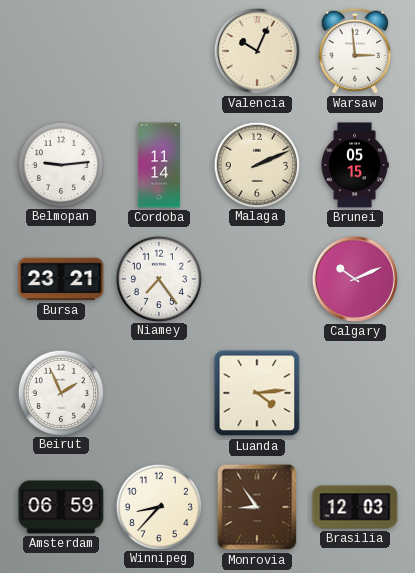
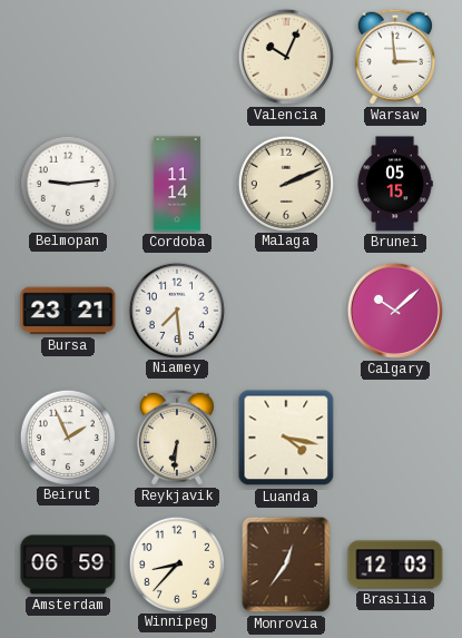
Niamey: 7:24 -> 7:29 (176, 310)
Calgary: 10:11 -> 10:08 (395, 311)
Reykjavik: none -> 6:31 (177, 438)
Luanda: 4:14 -> 4:17 (286, 438)
Monrovia: 8:54 -> 12:36 (286, 565)
